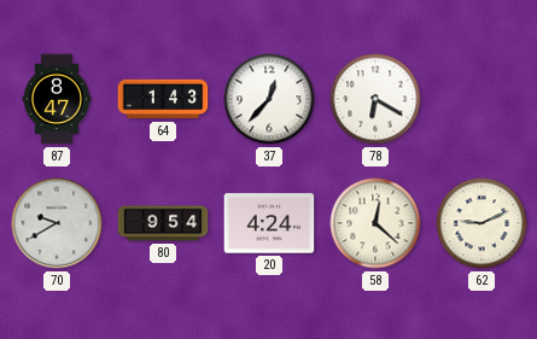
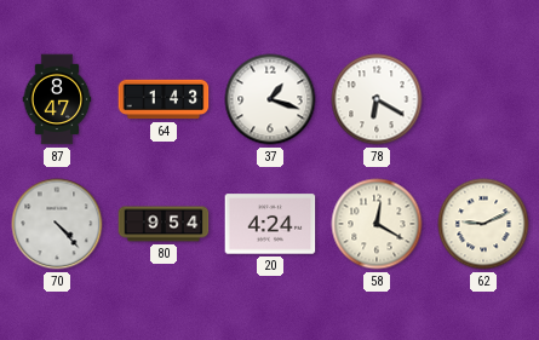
37: 12:37 -> 1:18 (270, 99)
70: 9:40 -> 4:23 (57, 224)
58: 12:22 -> 12:20 (377, 224)
